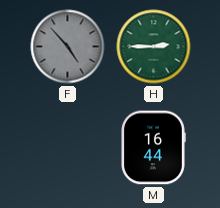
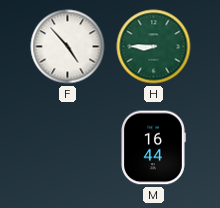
F dial: grey -> white (68, 47)
H: 2:45 -> 8:45 (154, 47)
